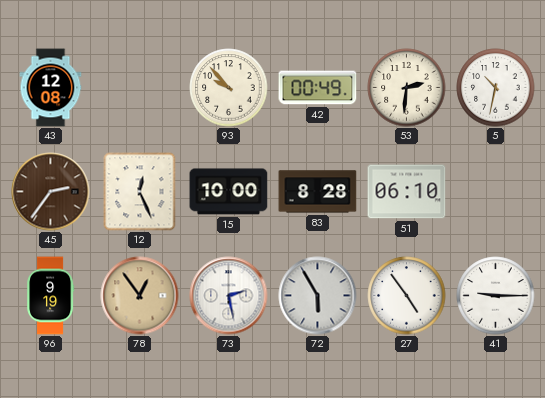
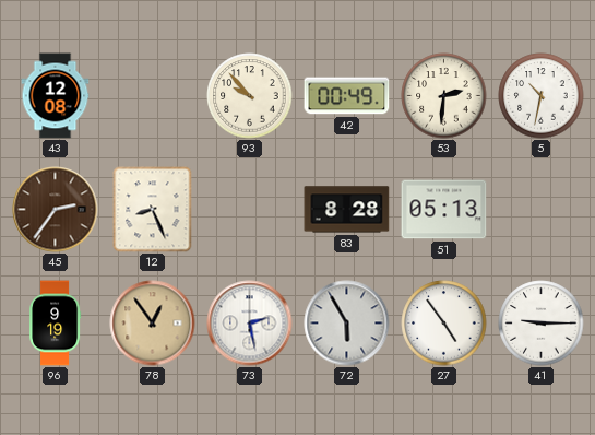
12: 12:26 -> 8:26 (153, 210)
15: 10:00 -> none (229, 192)
51: 06:10 -> 05:13 (444, 210)
